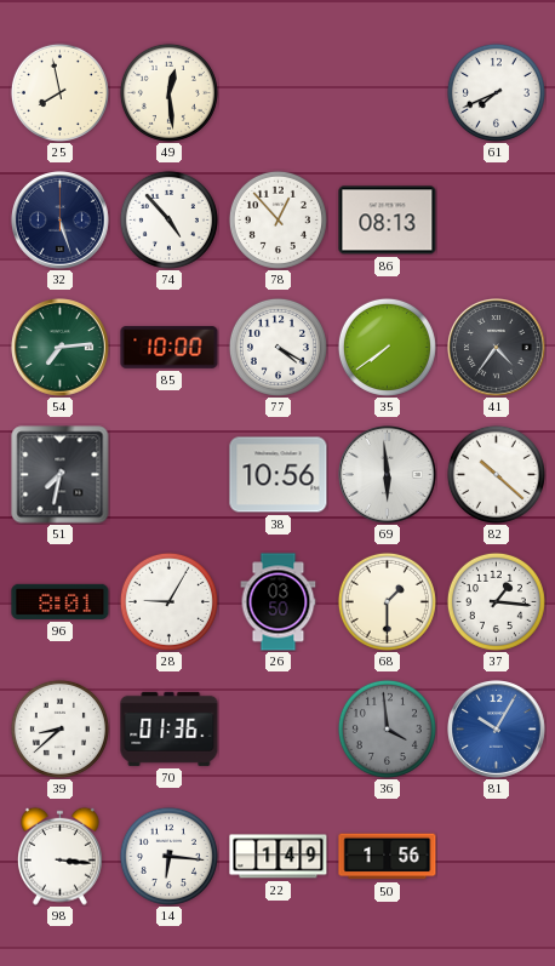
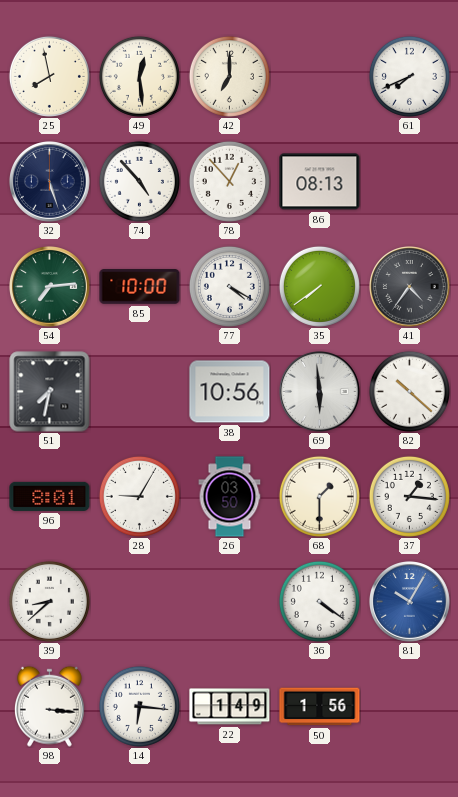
42: none -> 7:00 (229, 76)
70: 01:36 -> none (170, 728)
36: 3:59 -> 4:21 (319, 601)
36 dial: grey -> white (319, 601)
